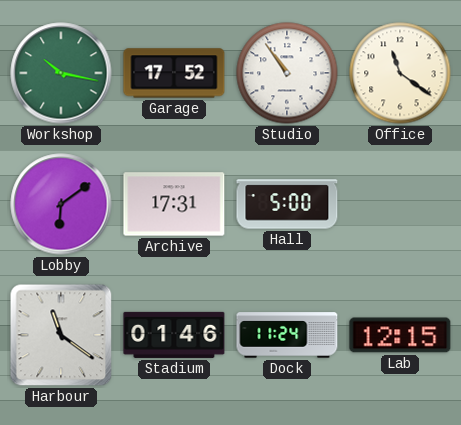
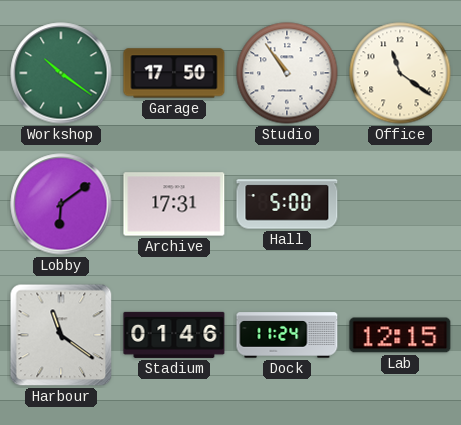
Workshop: 10:17 -> 10:21 (61, 73)
Garage: 17:52 -> 17:50 (174, 73)
